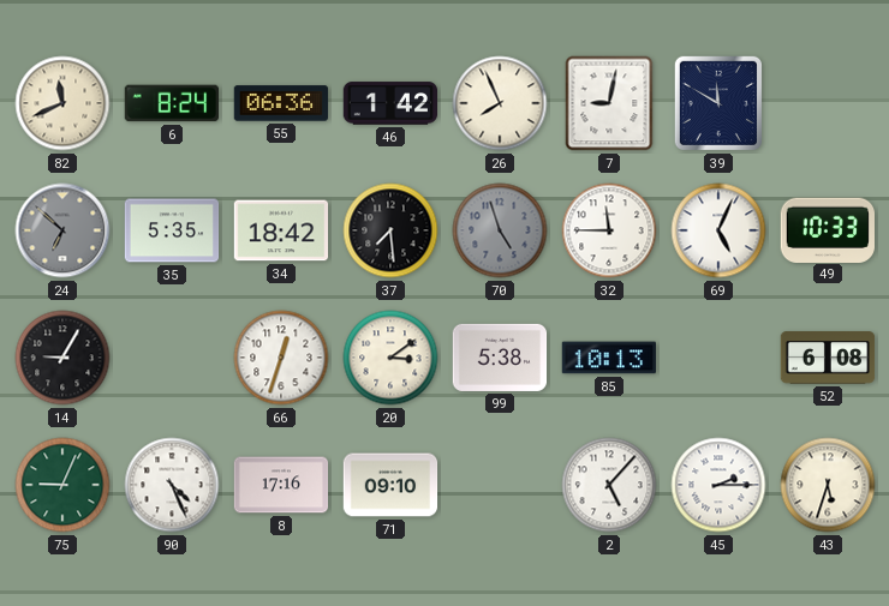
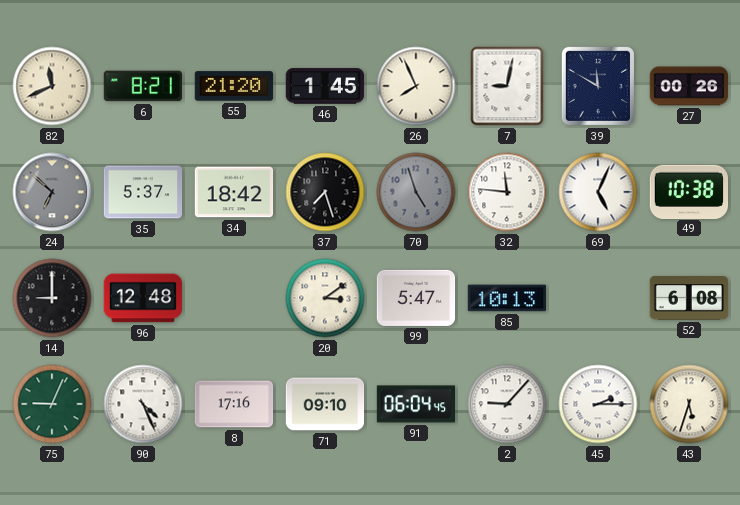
6: 8:24 -> 8:21 (142, 86)
55: 06:36 -> 21:20 (234, 86)
46: 1:42 -> 1:45 (325, 86)
27: none -> 00:26 (689, 86)
35: 5:35 -> 5:37 (143, 192)
37: 7:29 -> 7:27 (325, 192)
32: 11:45 -> 11:46 (507, 192)
49: 10:33 -> 10:38 (688, 191)
14: 9:05 -> 9:00 (52, 298)
96: none -> 12:48 (143, 298)
66: 12:33 -> none (281, 358)
99: 5:38 -> 5:47 (416, 298)
91: none -> 06:04 (416, 404)
2: 5:07 -> 9:07 (507, 404)
